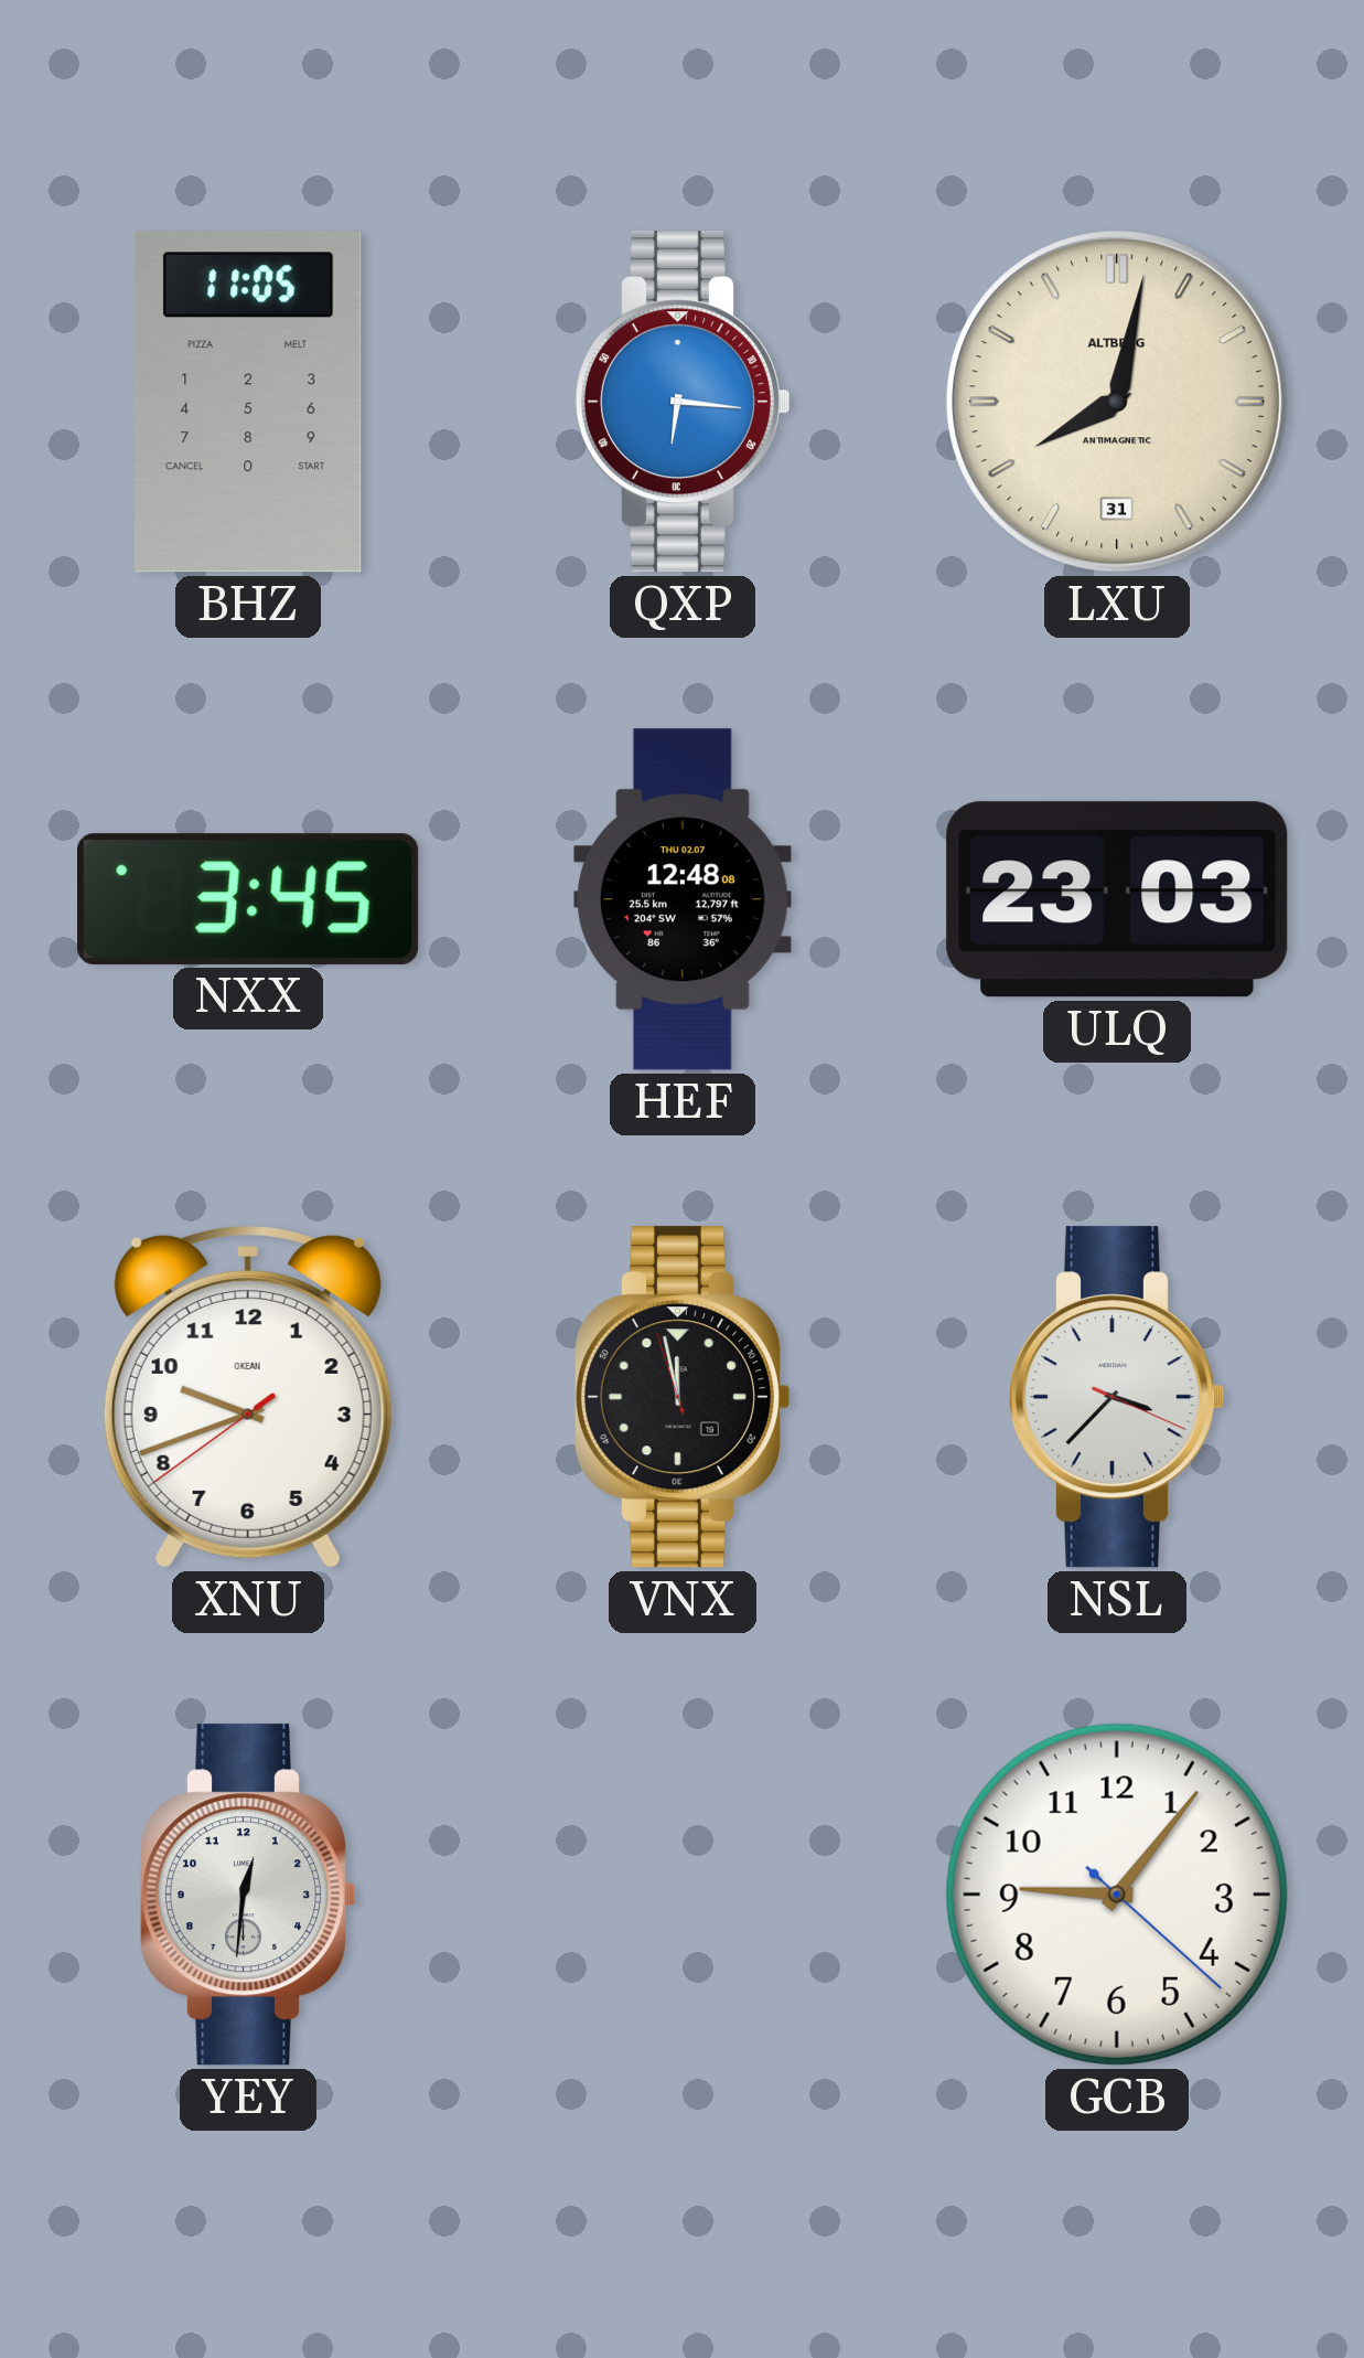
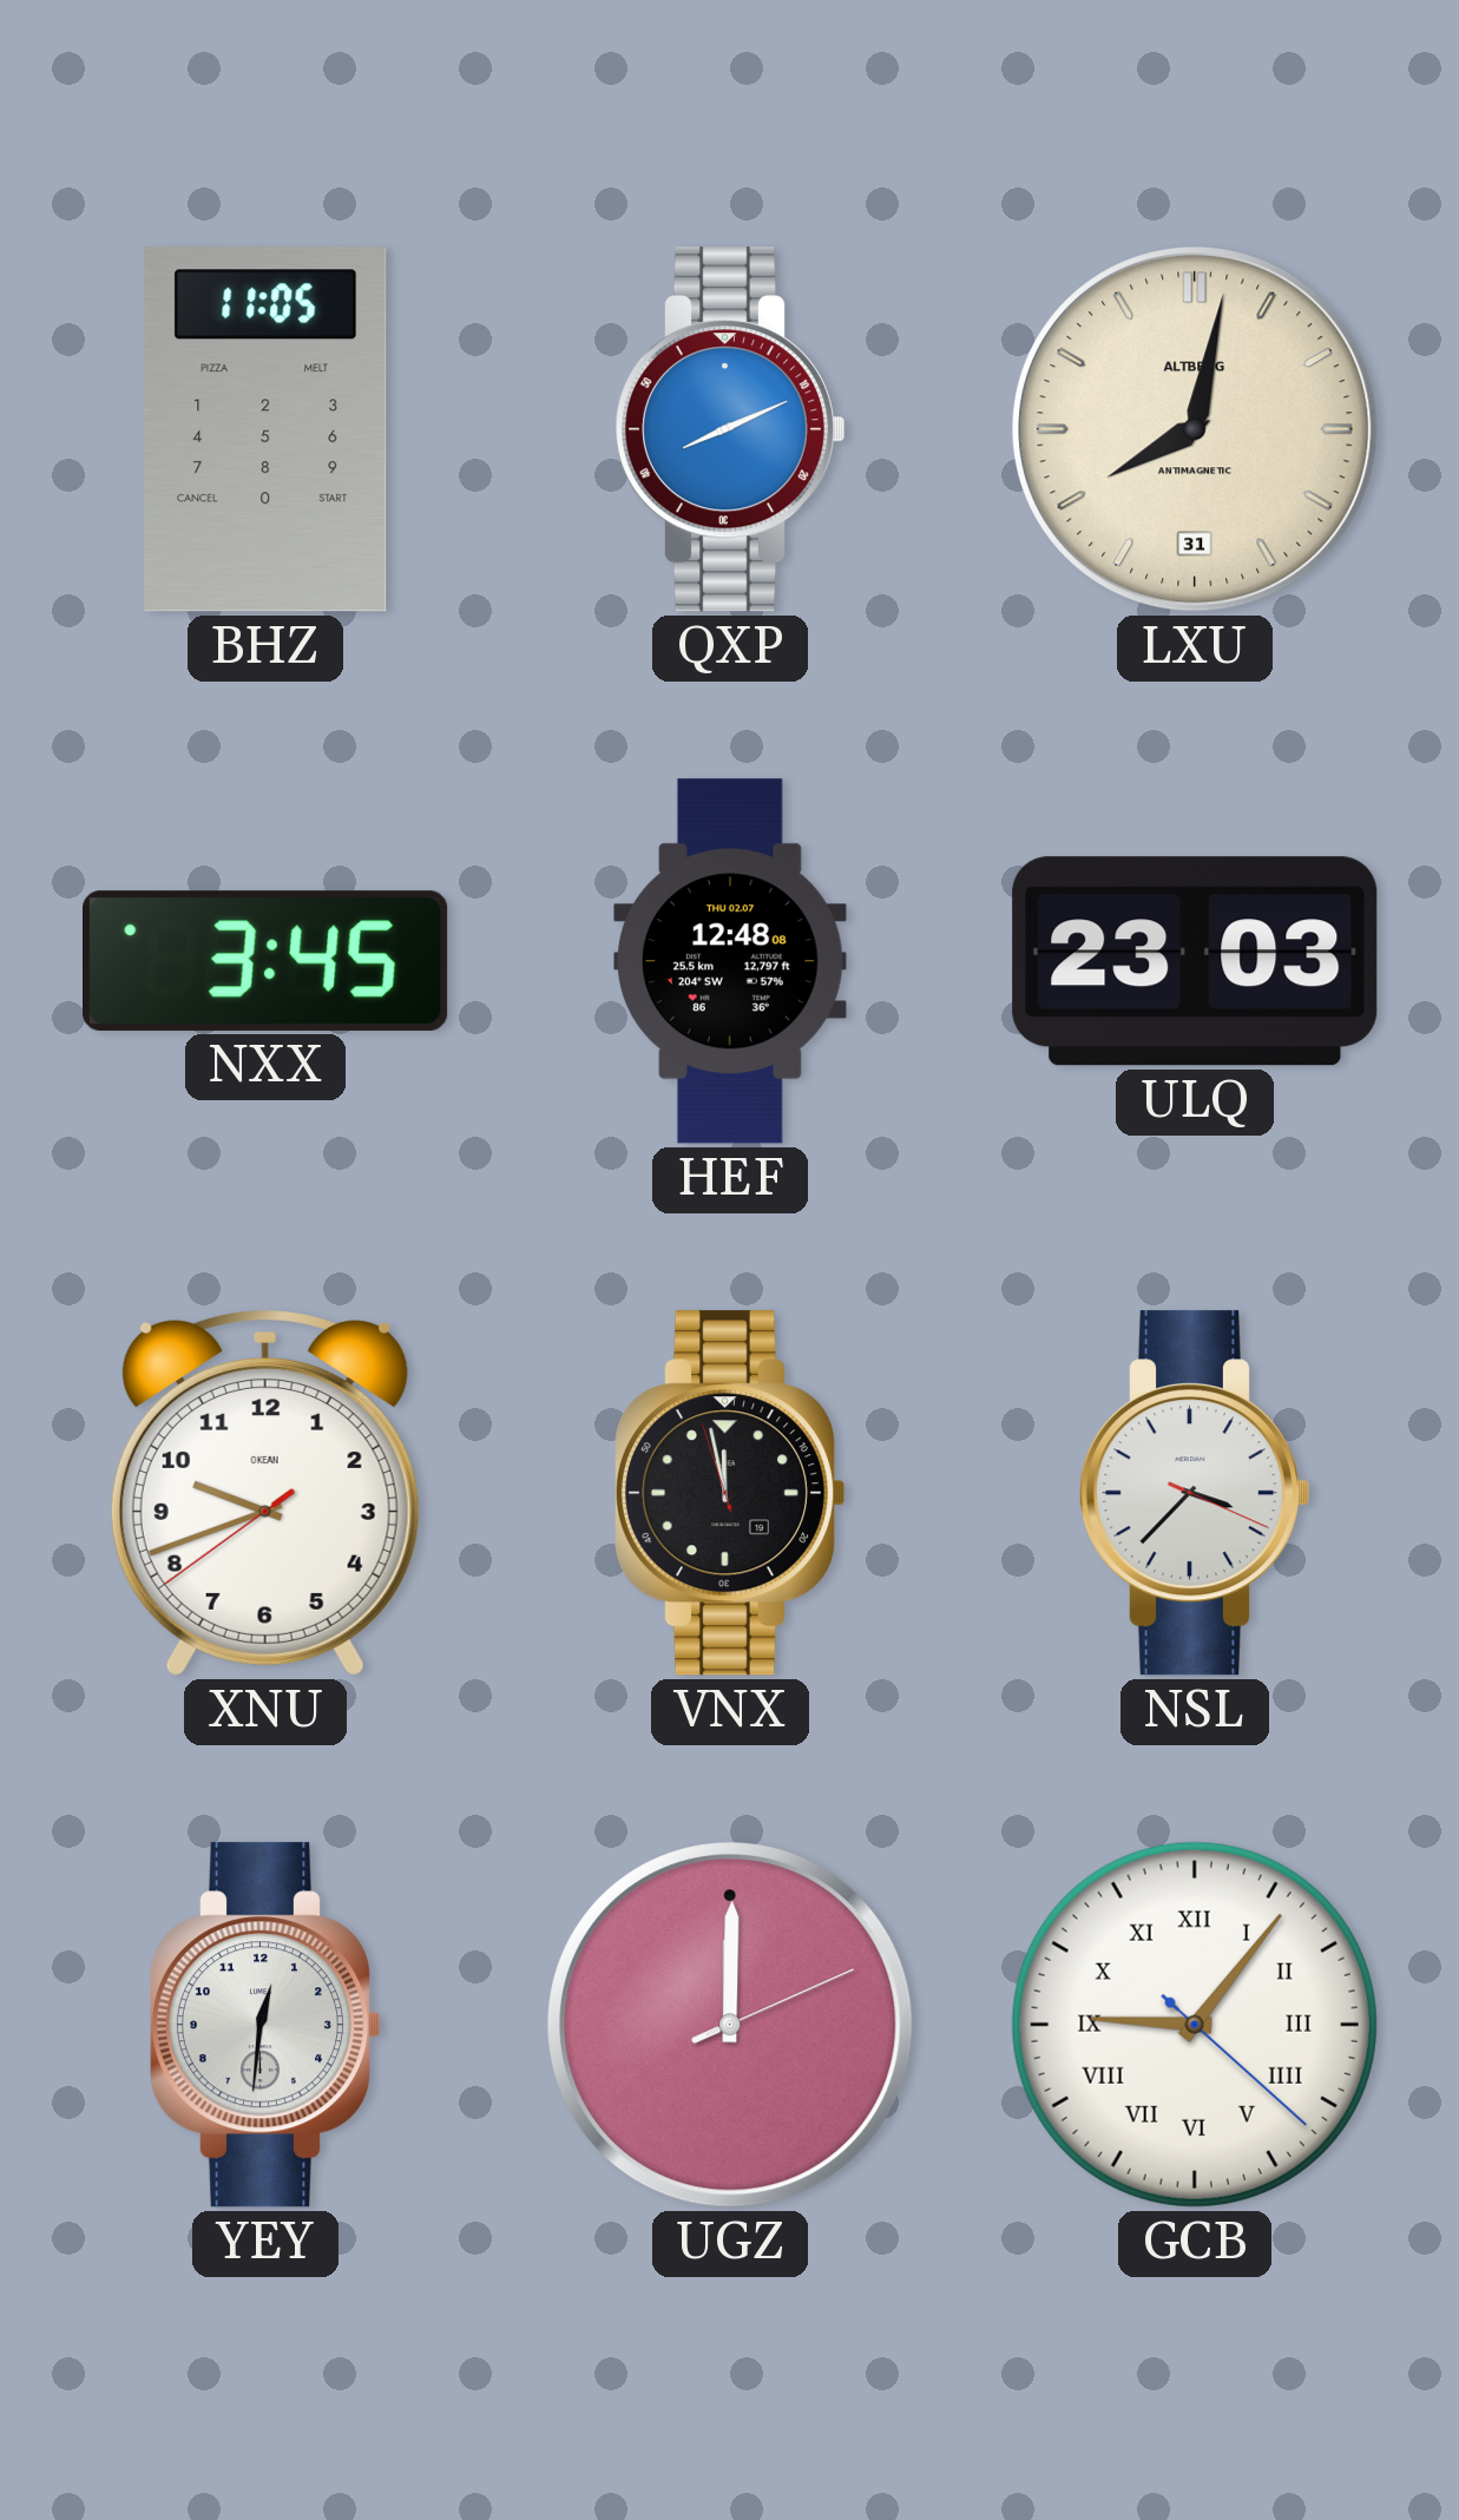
QXP: 6:16 -> 8:11 (729, 429)
UGZ: none -> 12:00 (730, 2025)
GCB numerals: Arabic -> Roman (1195, 2025)
